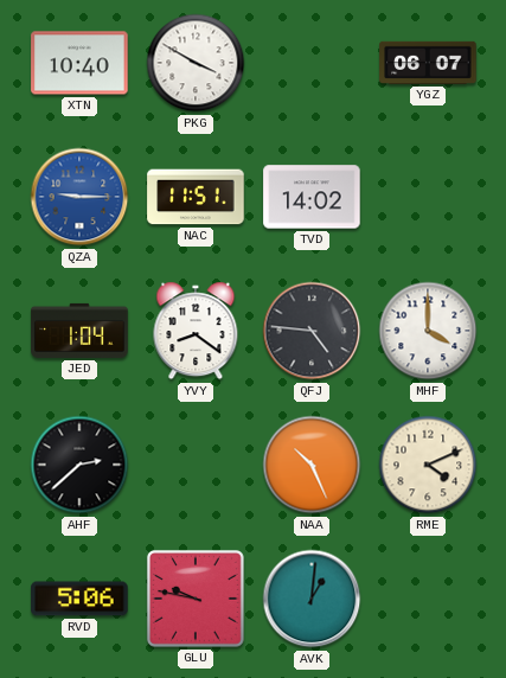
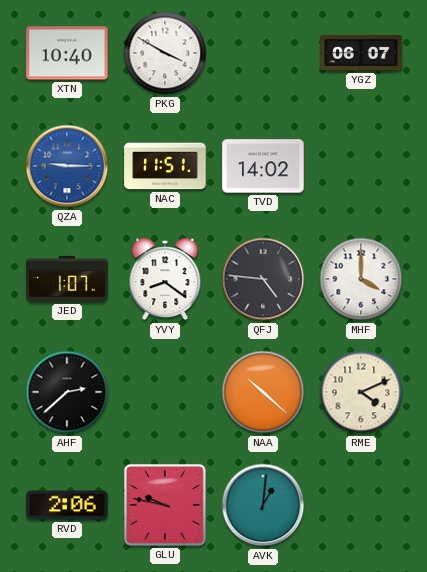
JED: 1:04 -> 1:07 (67, 279)
NAA: 10:26 -> 10:22 (263, 392)
RVD: 5:06 -> 2:06 (67, 505)
